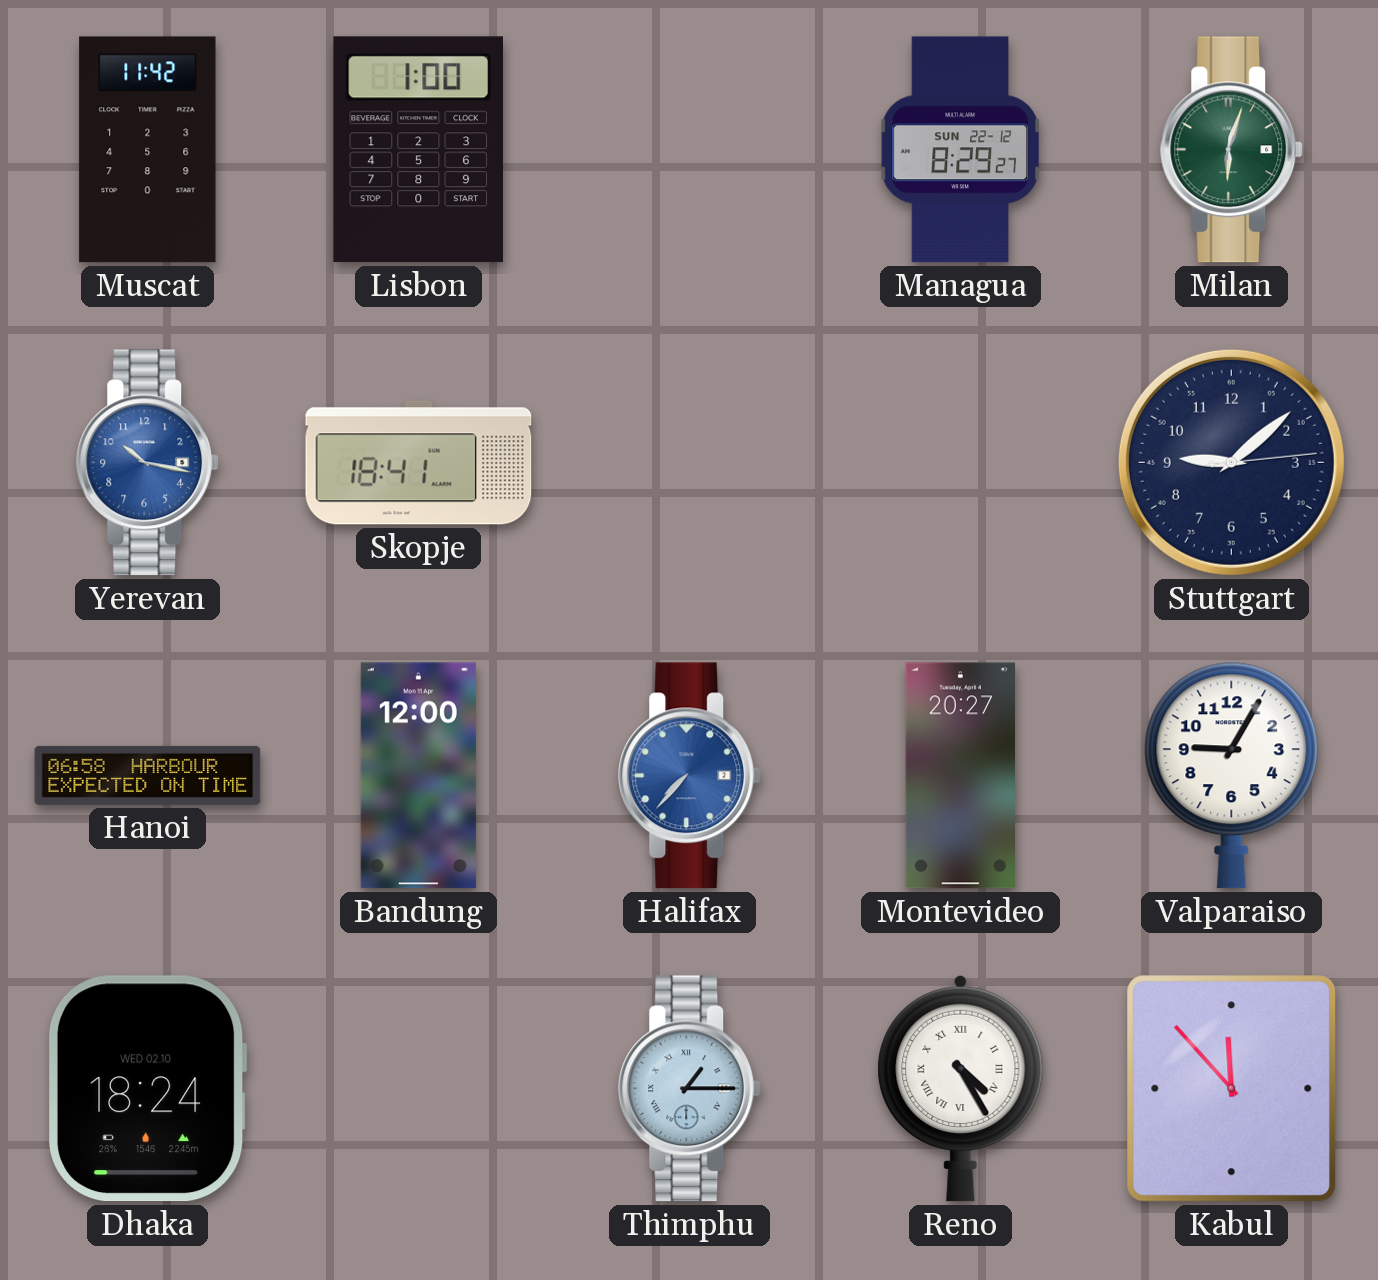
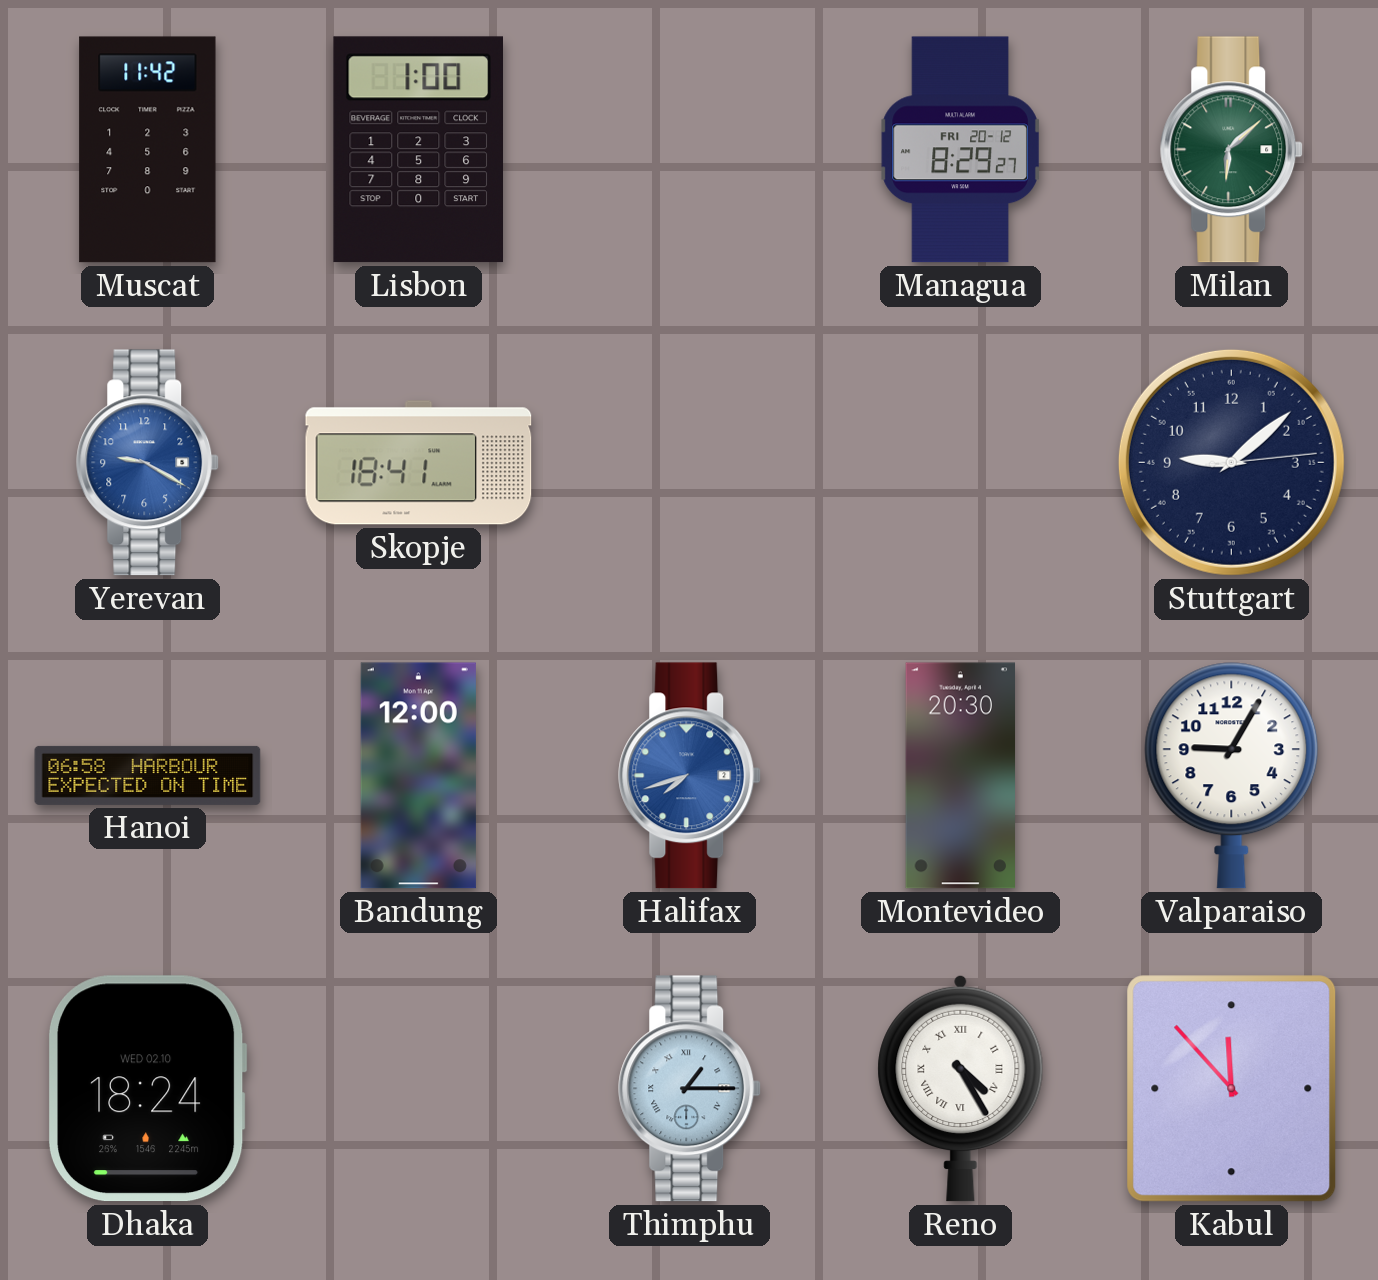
Managua date: SUN 22-12 -> FRI 20-12 (961, 150)
Milan: 6:03 -> 6:08 (1232, 150)
Yerevan: 10:17 -> 9:20 (148, 463)
Halifax: 7:37 -> 7:42 (690, 776)
Montevideo: 20:27 -> 20:30 (961, 776)
